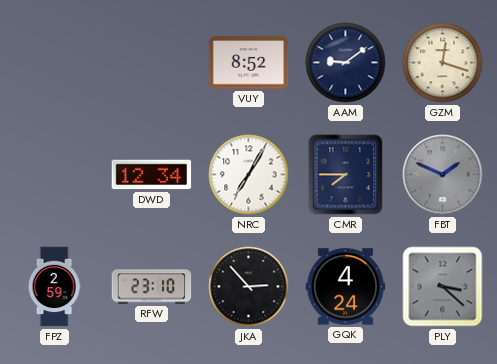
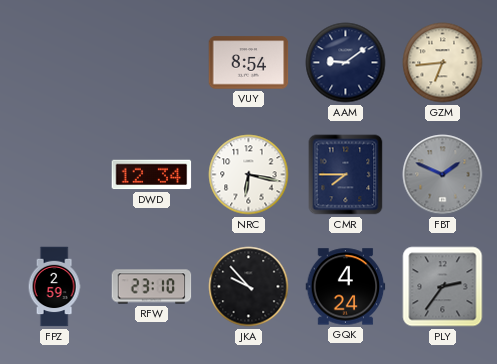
VUY: 8:52 -> 8:54 (249, 63)
GZM: 12:18 -> 6:44 (443, 63)
NRC: 7:05 -> 6:17 (249, 175)
JKA: 2:53 -> 9:53 (249, 287)
PLY: 3:22 -> 2:36 (443, 287)
